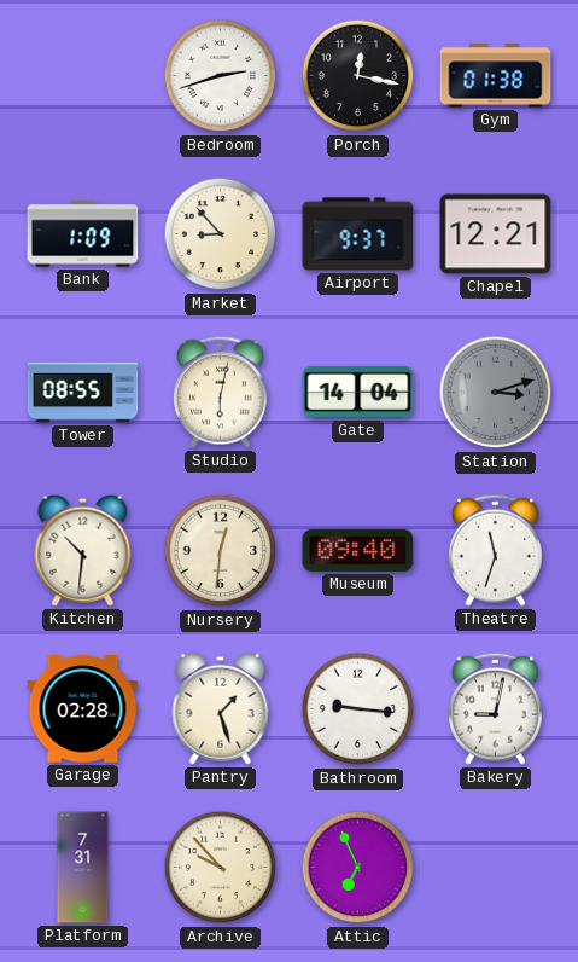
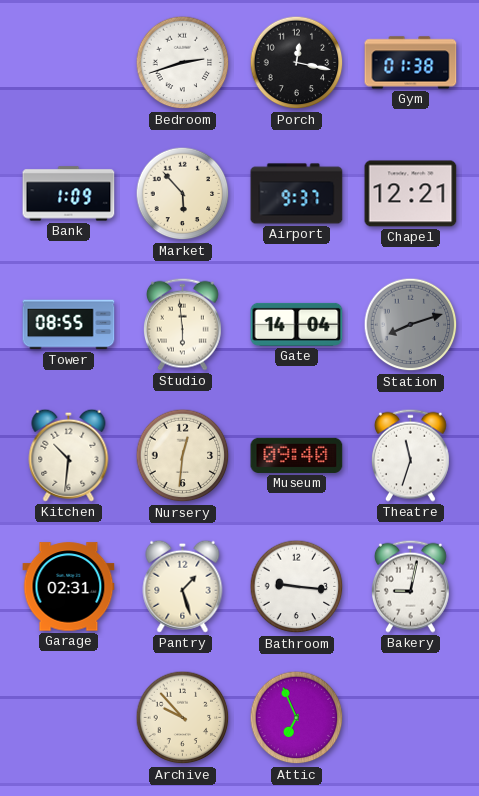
Market: 8:53 -> 5:53 (183, 194)
Studio: 6:02 -> 5:59 (182, 324)
Station: 3:12 -> 8:12 (411, 325)
Garage: 02:28 -> 02:31 (69, 587)
Platform: 7:31 -> none (83, 868)
